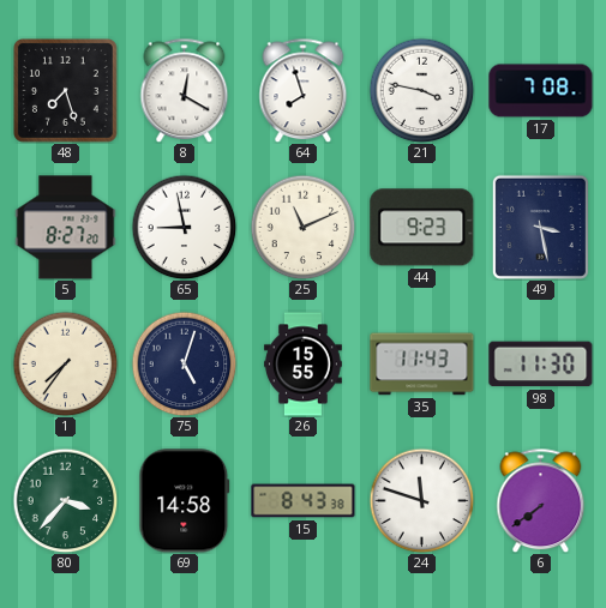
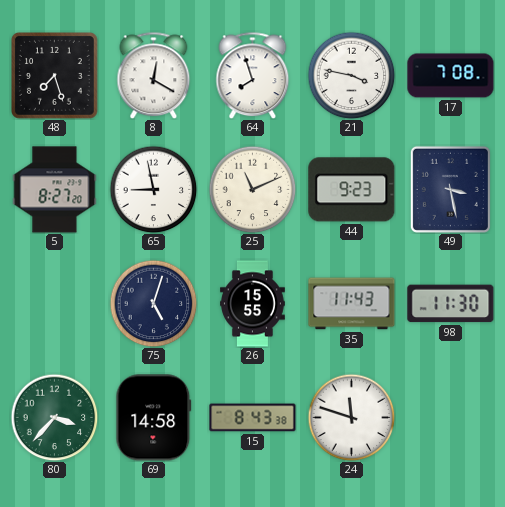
1: 7:36 -> none (65, 363)
6: 7:39 -> none (541, 500)
